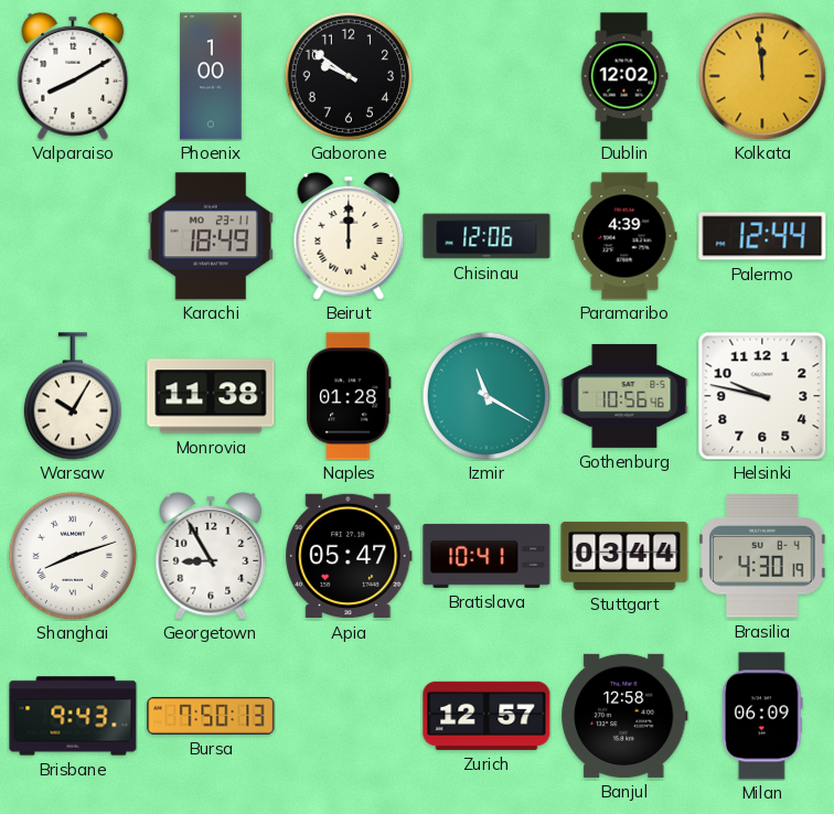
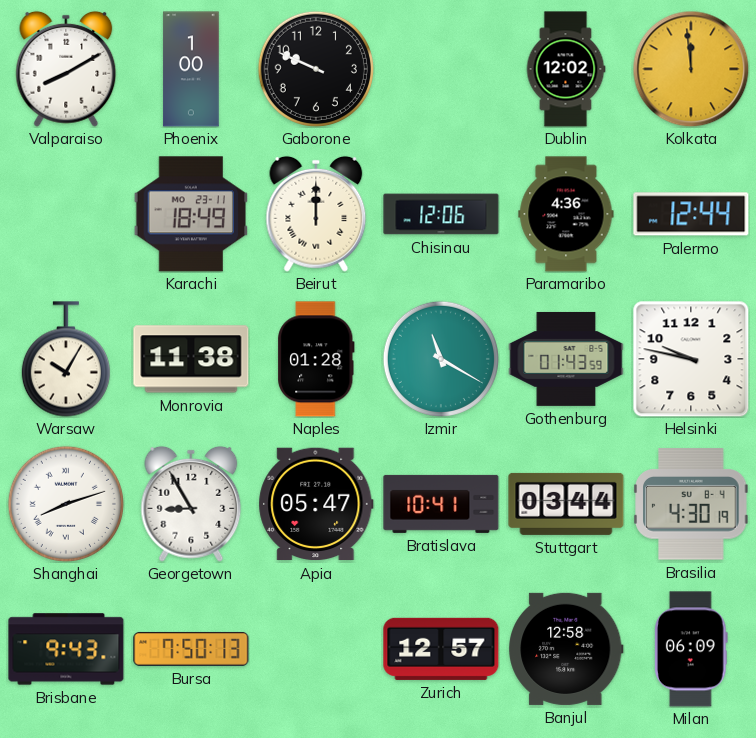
Gaborone: 9:51 -> 9:49 (316, 69)
Paramaribo: 4:39 -> 4:36 (566, 214)
Gothenburg: 10:56 -> 01:43 (566, 359)
